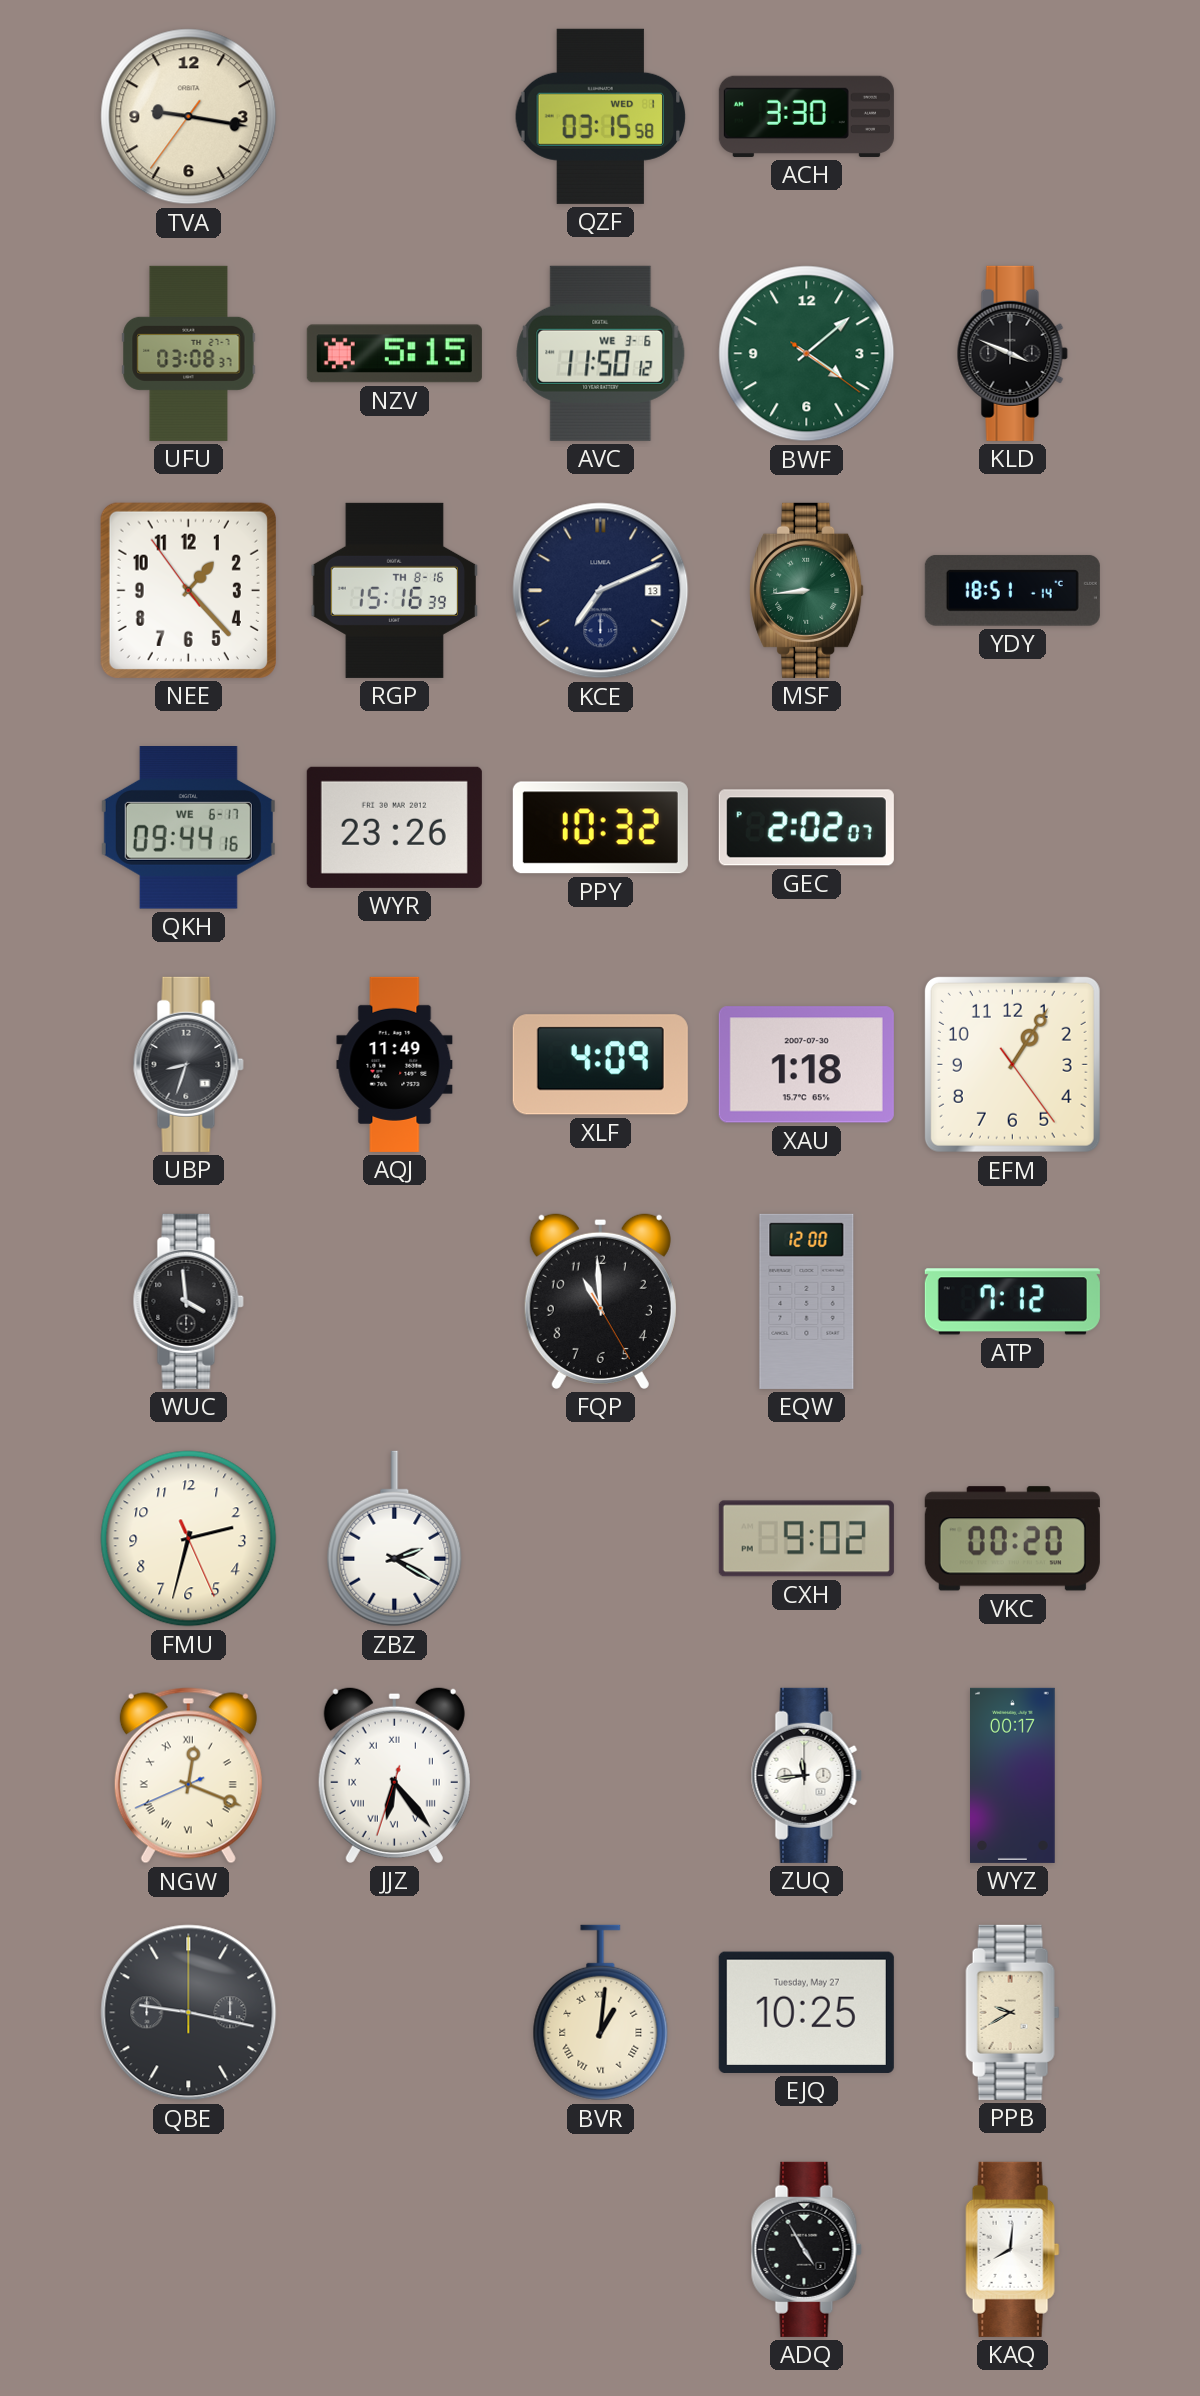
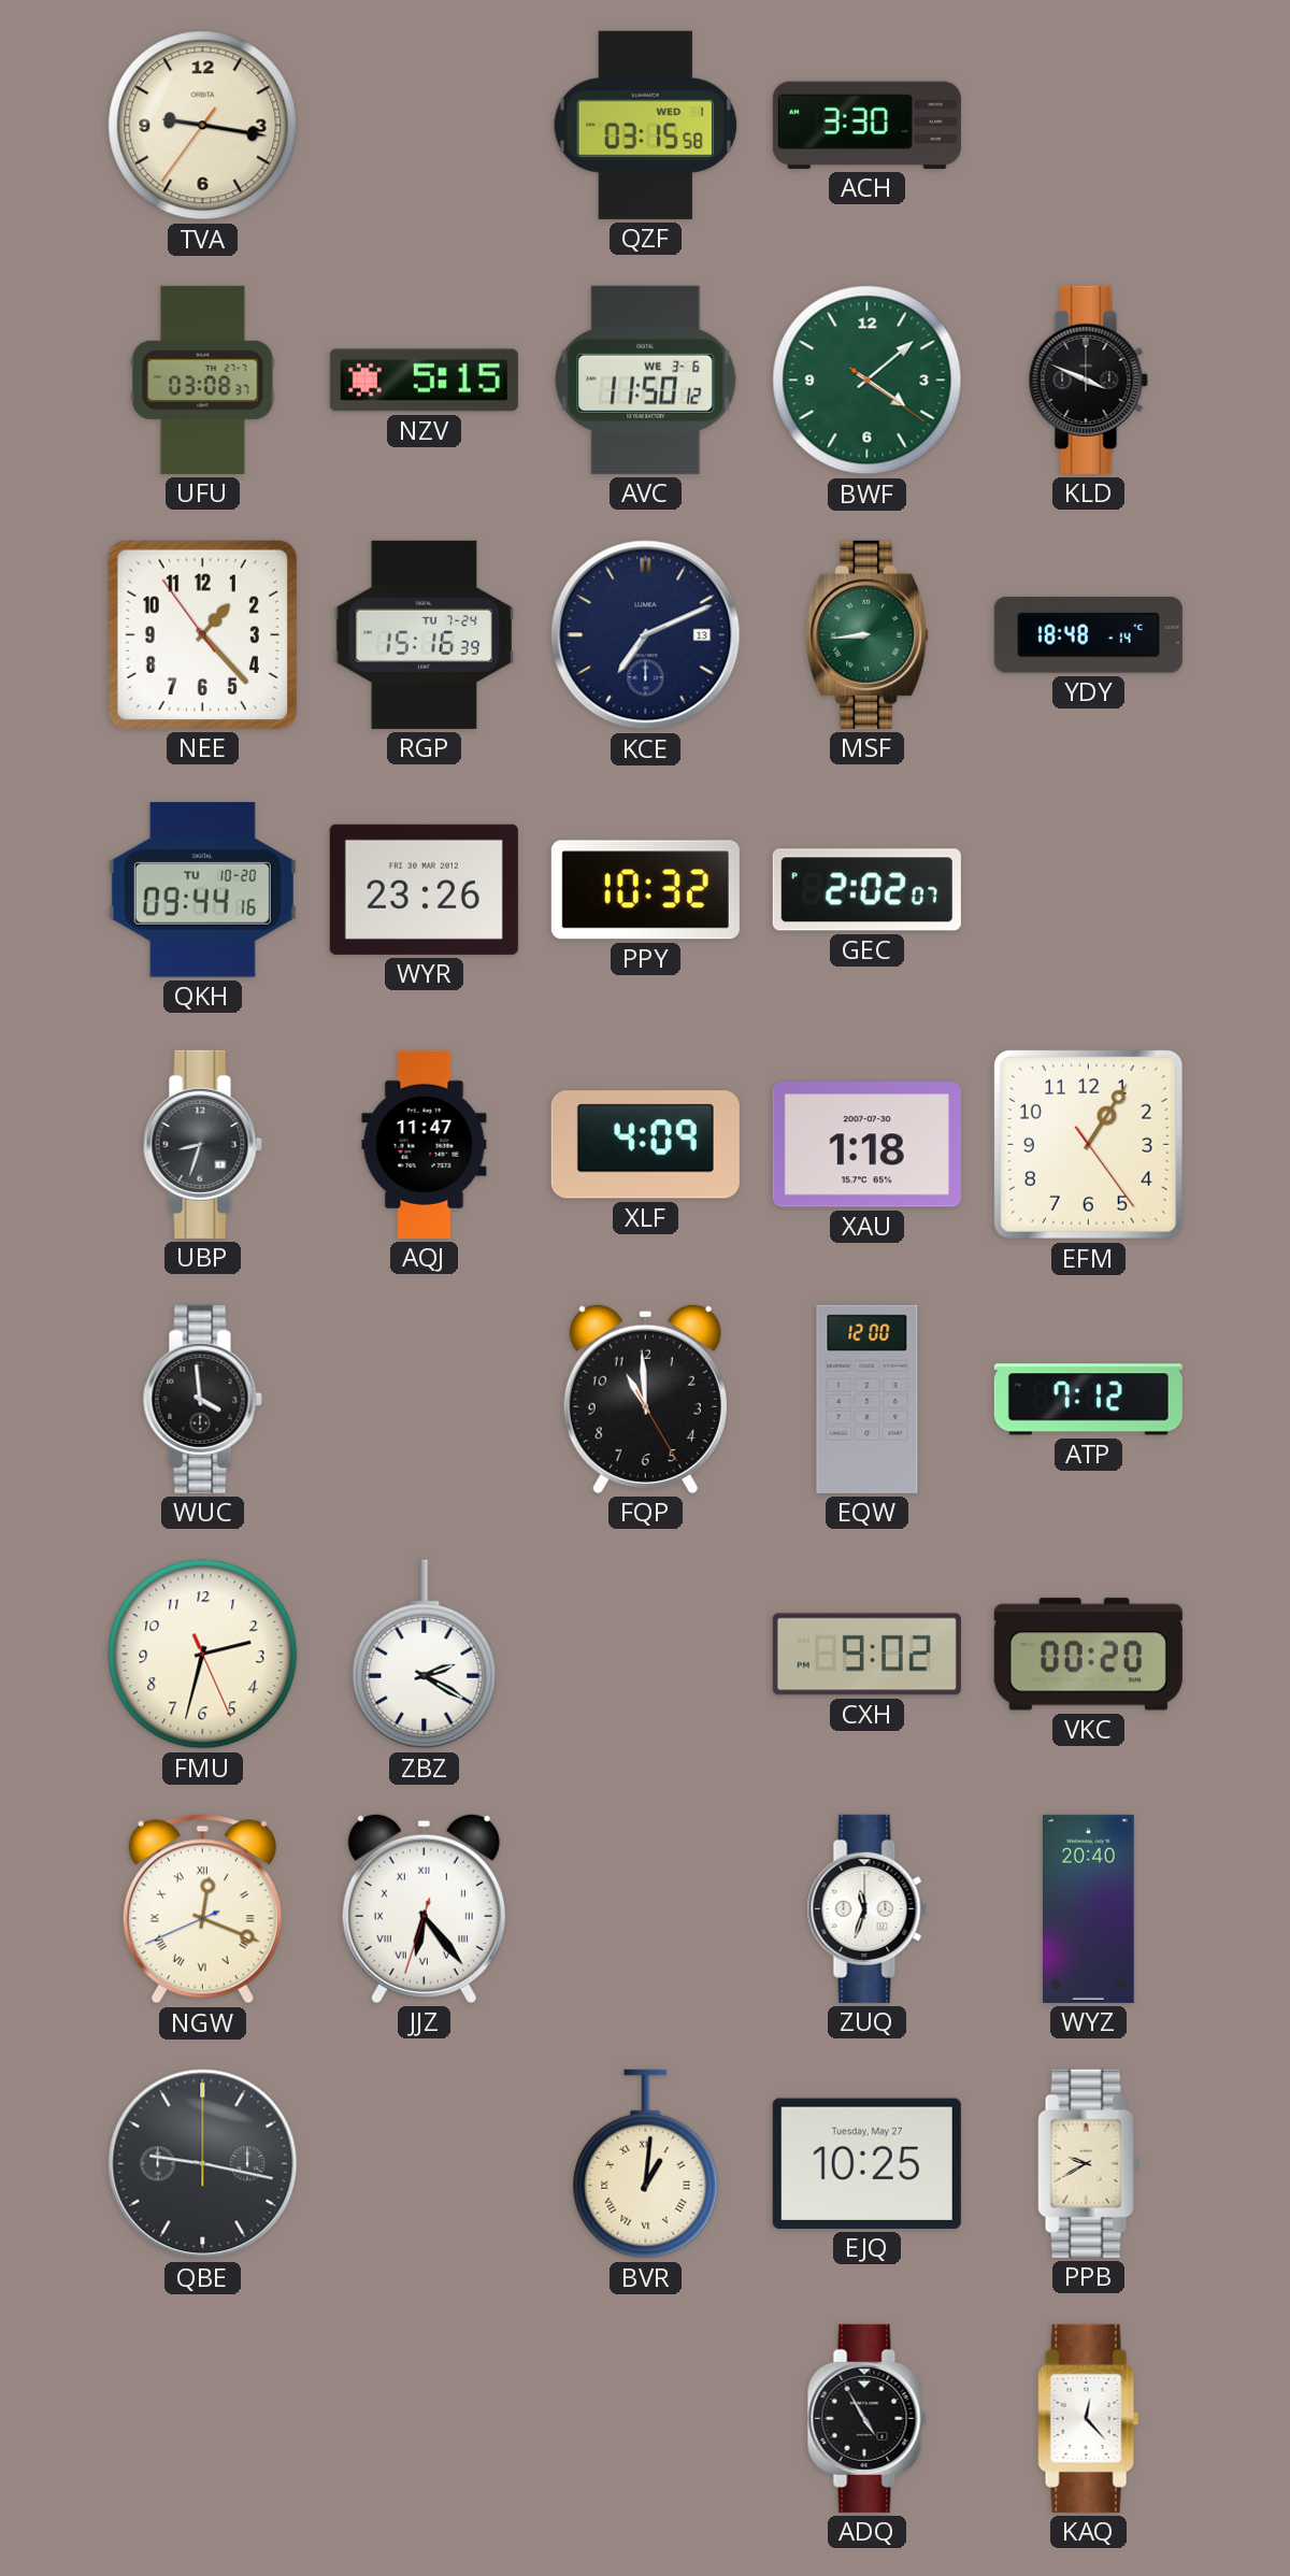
RGP date: TH 8-16 -> TU 7-24 (424, 634)
YDY: 18:51 -> 18:48 (1088, 634)
QKH date: WE 6-17 -> TU 10-20 (202, 890)
AQJ: 11:49 -> 11:47 (425, 1144)
ZUQ: 11:44 -> 11:33 (866, 1908)
WYZ: 00:17 -> 20:40 (1089, 1908)
KAQ: 8:01 -> 12:23 (1089, 2418)
